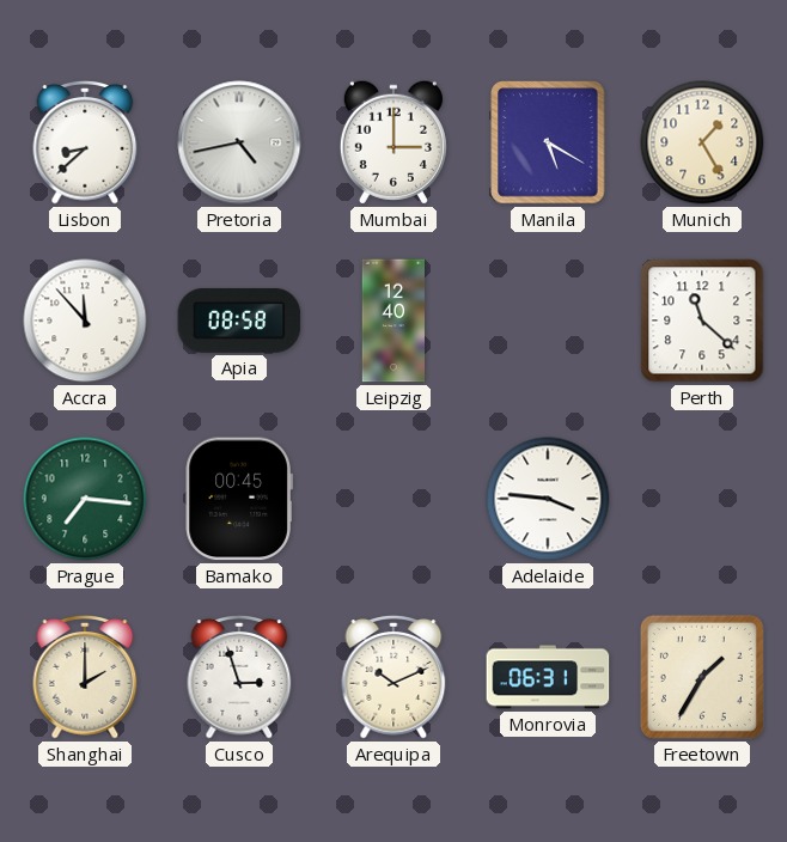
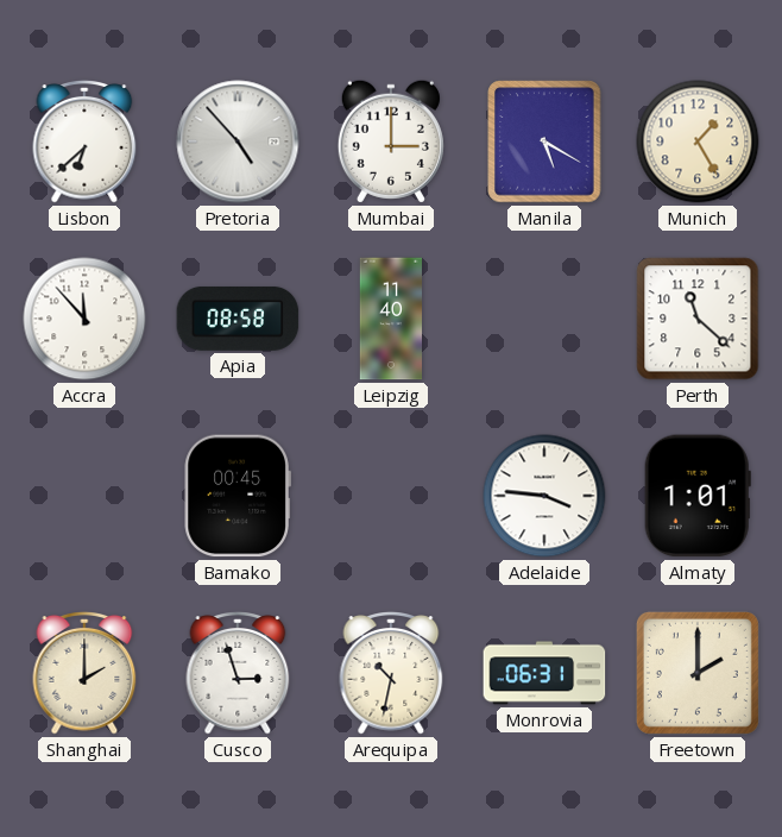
Lisbon: 8:38 -> 6:38 (84, 143)
Pretoria: 4:43 -> 4:53 (238, 141)
Leipzig: 12:40 -> 11:40 (390, 319)
Prague: 7:16 -> none (85, 499)
Almaty: none -> 1:01 (698, 496)
Arequipa: 10:11 -> 10:32 (391, 674)
Freetown: 1:35 -> 2:00 (698, 673)
